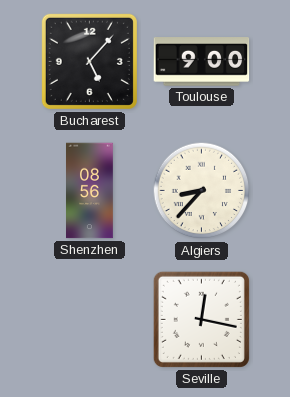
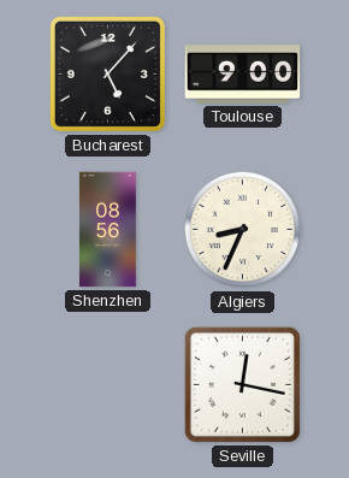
Algiers: 8:37 -> 8:34 (243, 230)
